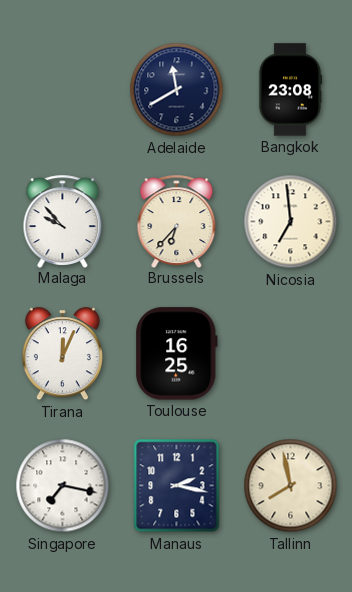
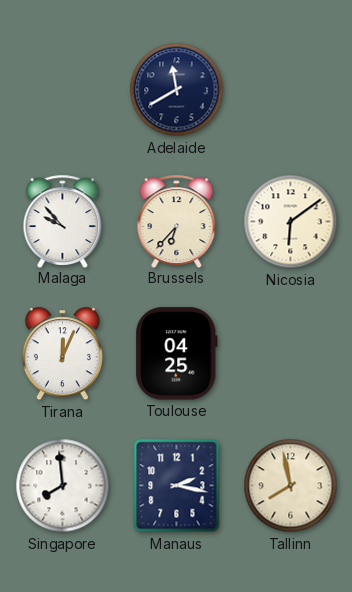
Bangkok: 23:08 -> none (290, 90)
Nicosia: 6:59 -> 6:09 (291, 222)
Toulouse: 16:25 -> 04:25 (177, 354)
Singapore: 7:17 -> 7:59 (63, 486)
